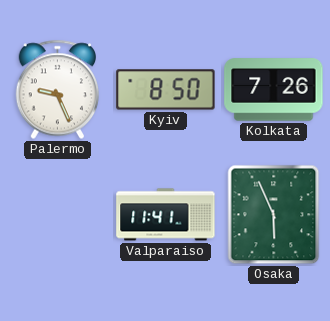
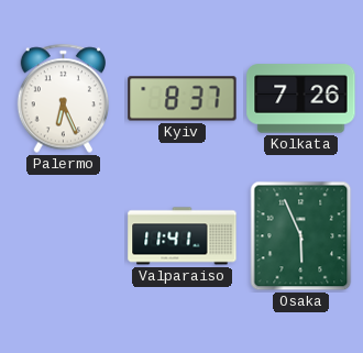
Palermo: 9:26 -> 6:26 (64, 99)
Kyiv: 8:50 -> 8:37 (183, 99)
